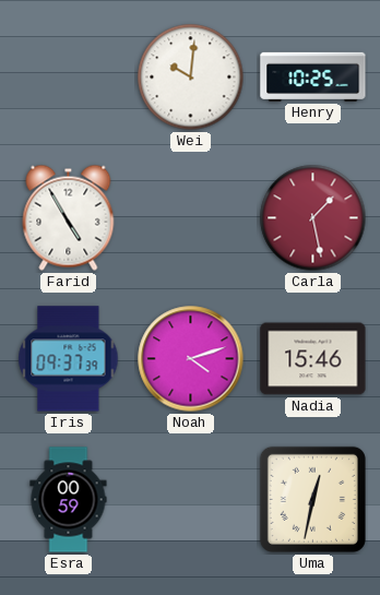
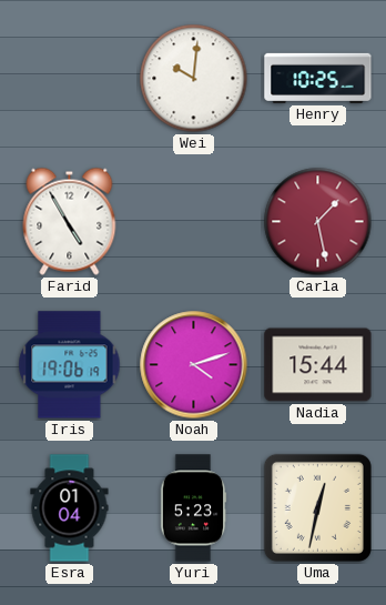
Iris: 09:37 -> 19:06 (70, 365)
Nadia: 15:46 -> 15:44 (318, 365)
Esra: 00:59 -> 01:04 (70, 508)
Yuri: none -> 5:23 (193, 508)
